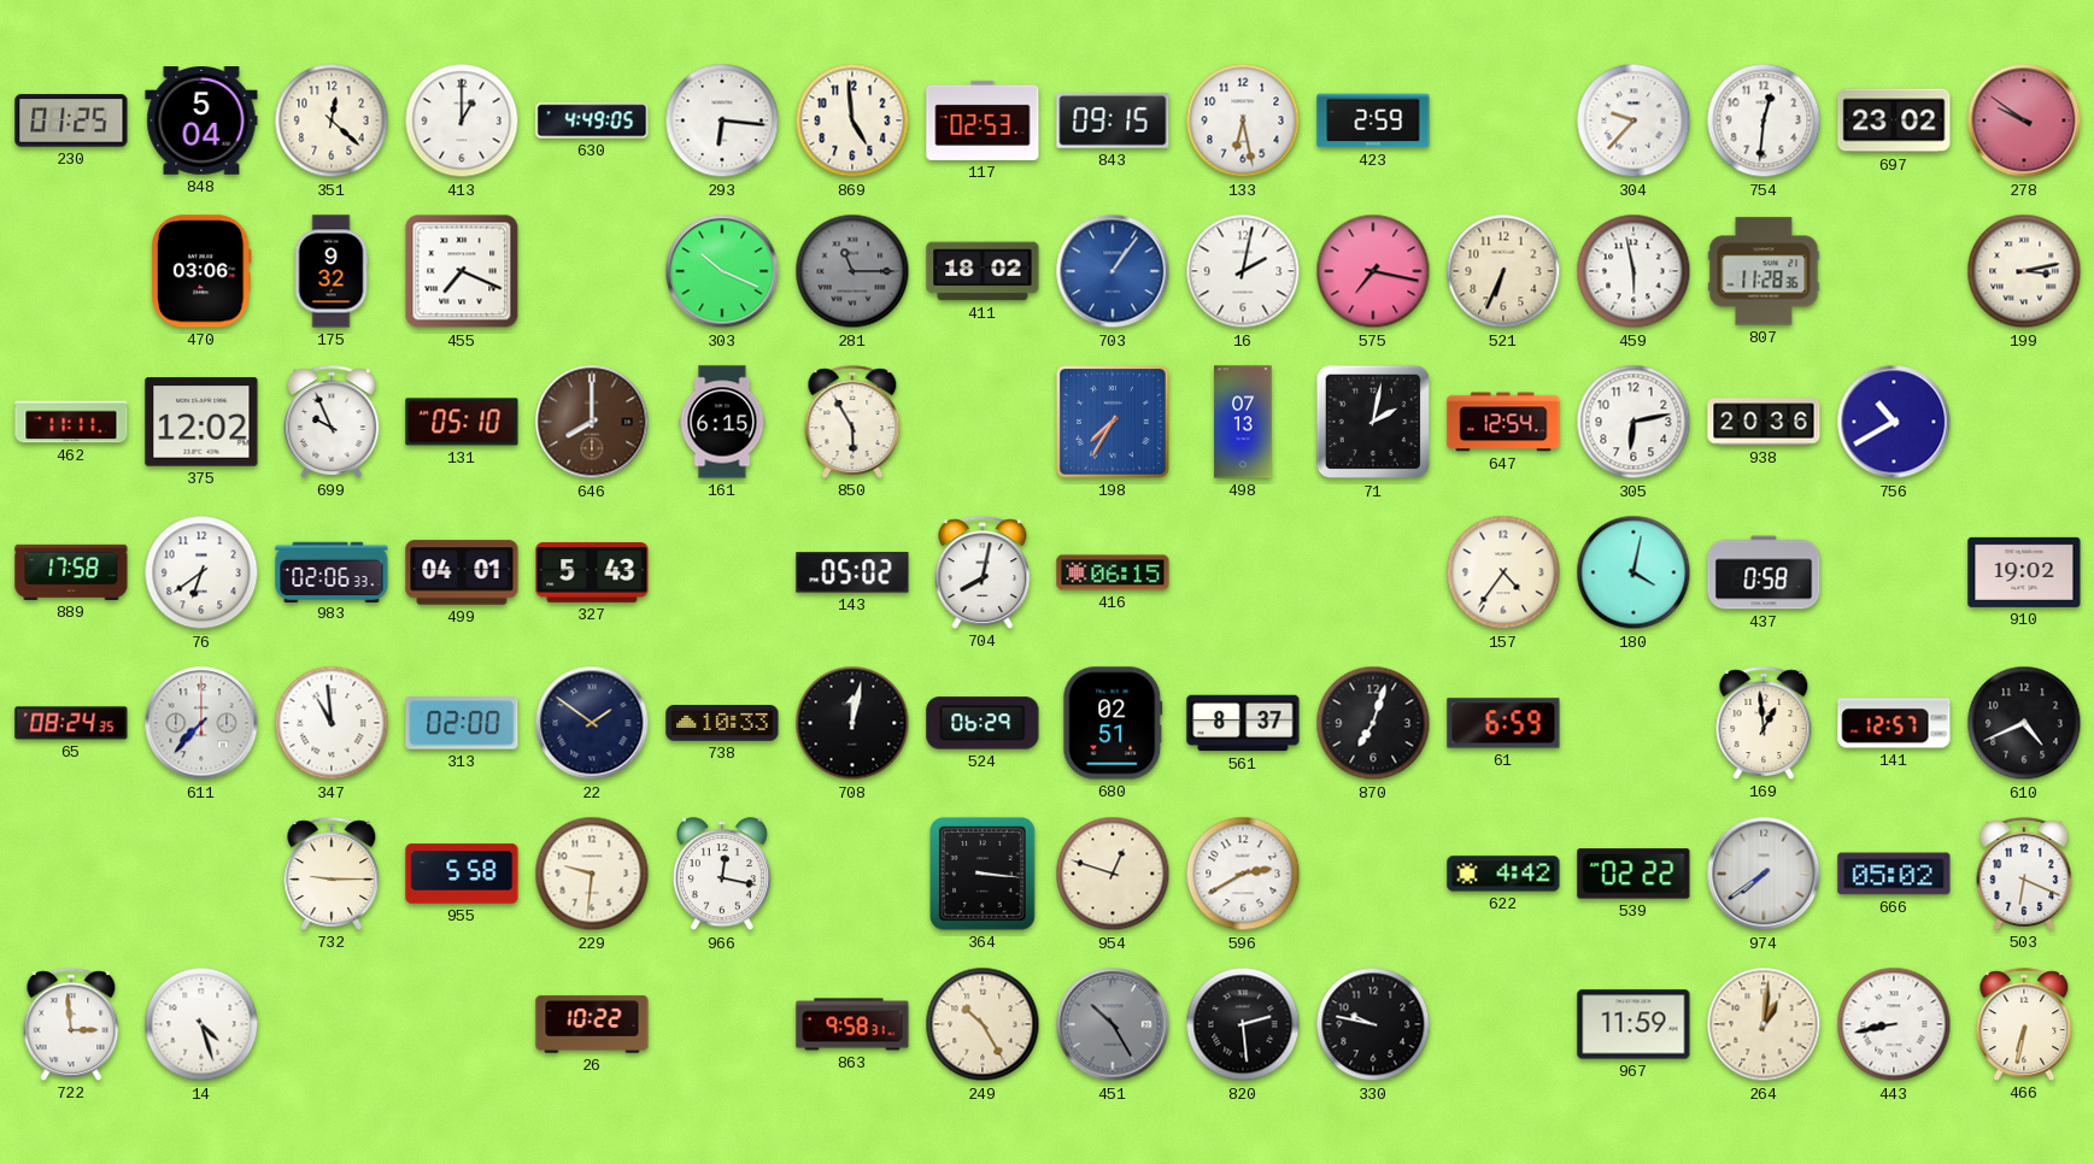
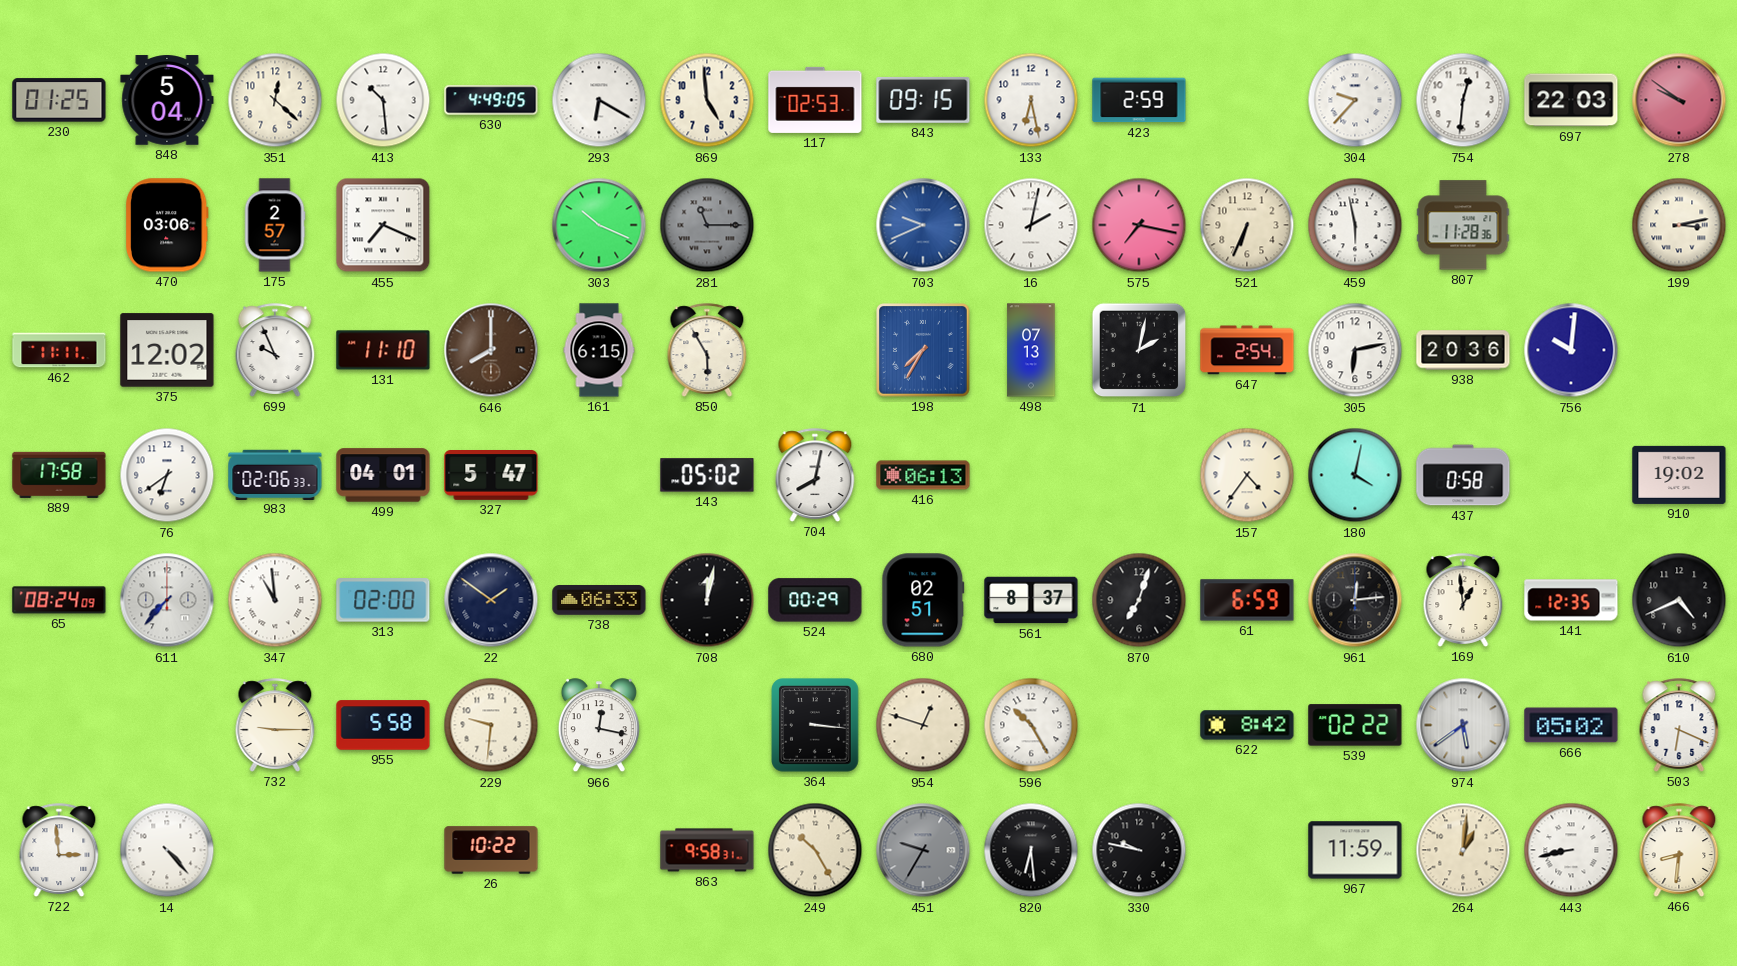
413: 1:00 -> 10:29 (383, 100)
293: 6:16 -> 6:20 (599, 100)
697: 23:02 -> 22:03 (1571, 100)
175: 9:32 -> 2:57 (275, 225)
411: 18:02 -> none (983, 271)
703: 1:06 -> 9:41 (923, 225)
131: 05:10 -> 11:10 (383, 350)
647: 12:54 -> 2:54 (1247, 350)
756: 10:40 -> 10:01 (1571, 350)
327: 5:43 -> 5:47 (491, 476)
416: 06:15 -> 06:13 (923, 475)
65: 08:24:35 -> 08:24:09 (59, 600)
738: 10:33 -> 06:33 (599, 601)
524: 06:29 -> 00:29 (815, 600)
961: none -> 12:14 (1355, 600)
141: 12:57 -> 12:35 (1571, 600)
596: 2:40 -> 10:25 (1031, 725)
622: 4:42 -> 8:42 (1247, 725)
974: 7:39 -> 5:39 (1463, 725)
14: 4:27 -> 4:23 (167, 850)
451: 10:25 -> 9:35 (923, 850)
820: 2:29 -> 6:29 (1031, 850)
466: 6:32 -> 8:31 (1679, 850)
